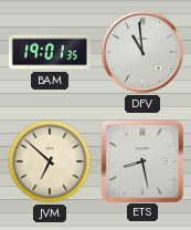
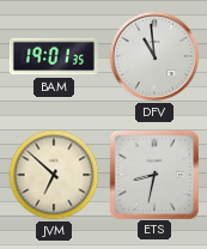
ETS: 8:28 -> 8:32 (153, 174)
